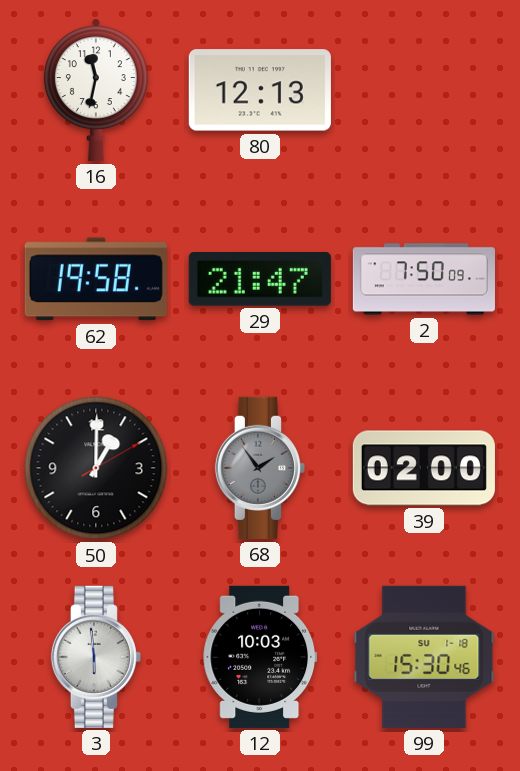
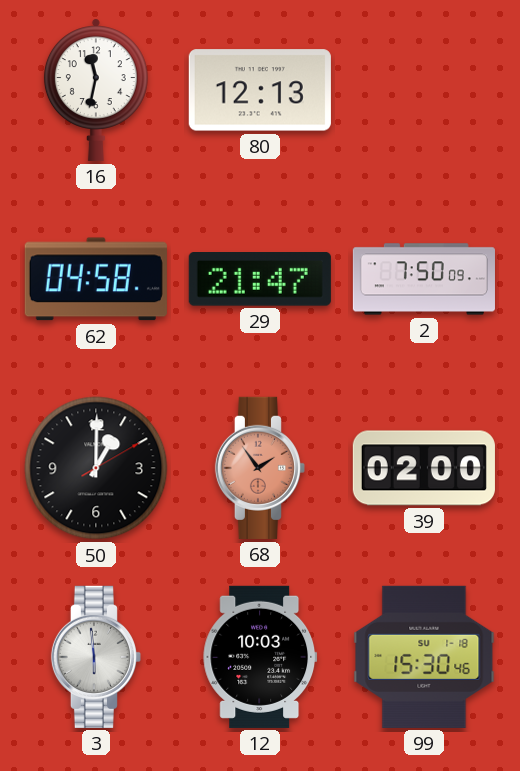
62: 19:58 -> 04:58 (96, 279)
68 dial: grey -> salmon (260, 468)
